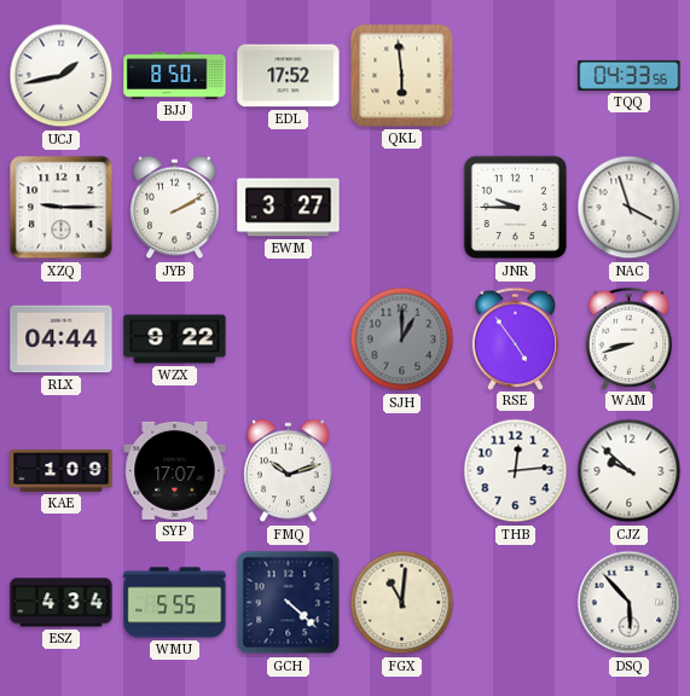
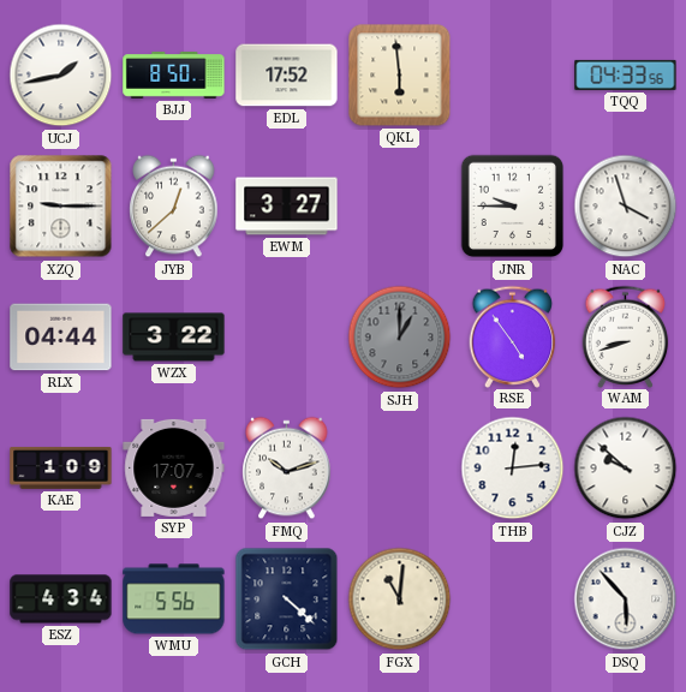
JYB: 2:10 -> 12:38 (174, 207)
WZX: 9:22 -> 3:22 (174, 338)
WMU: 5:55 -> 5:56 (174, 599)
